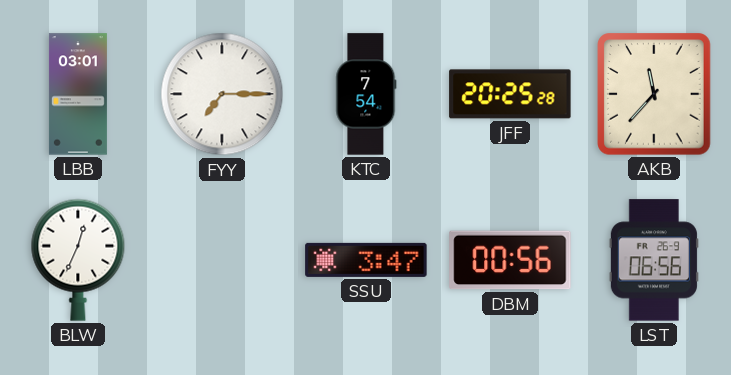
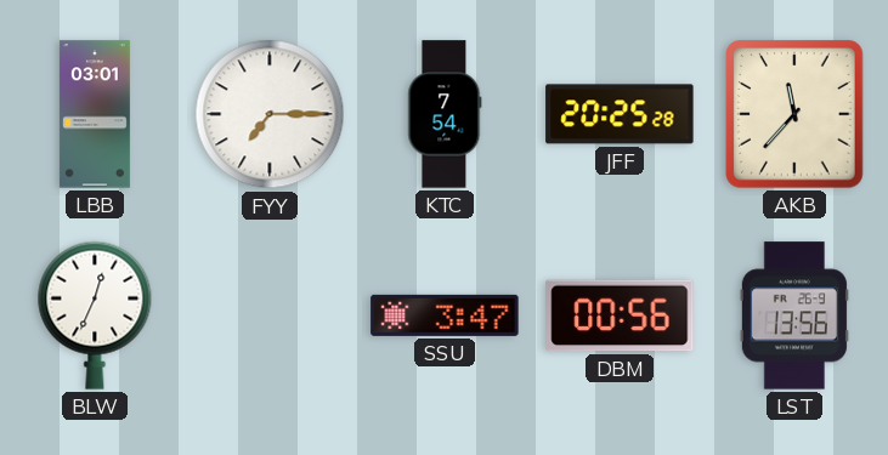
LST: 06:56 -> 13:56 (794, 315)
